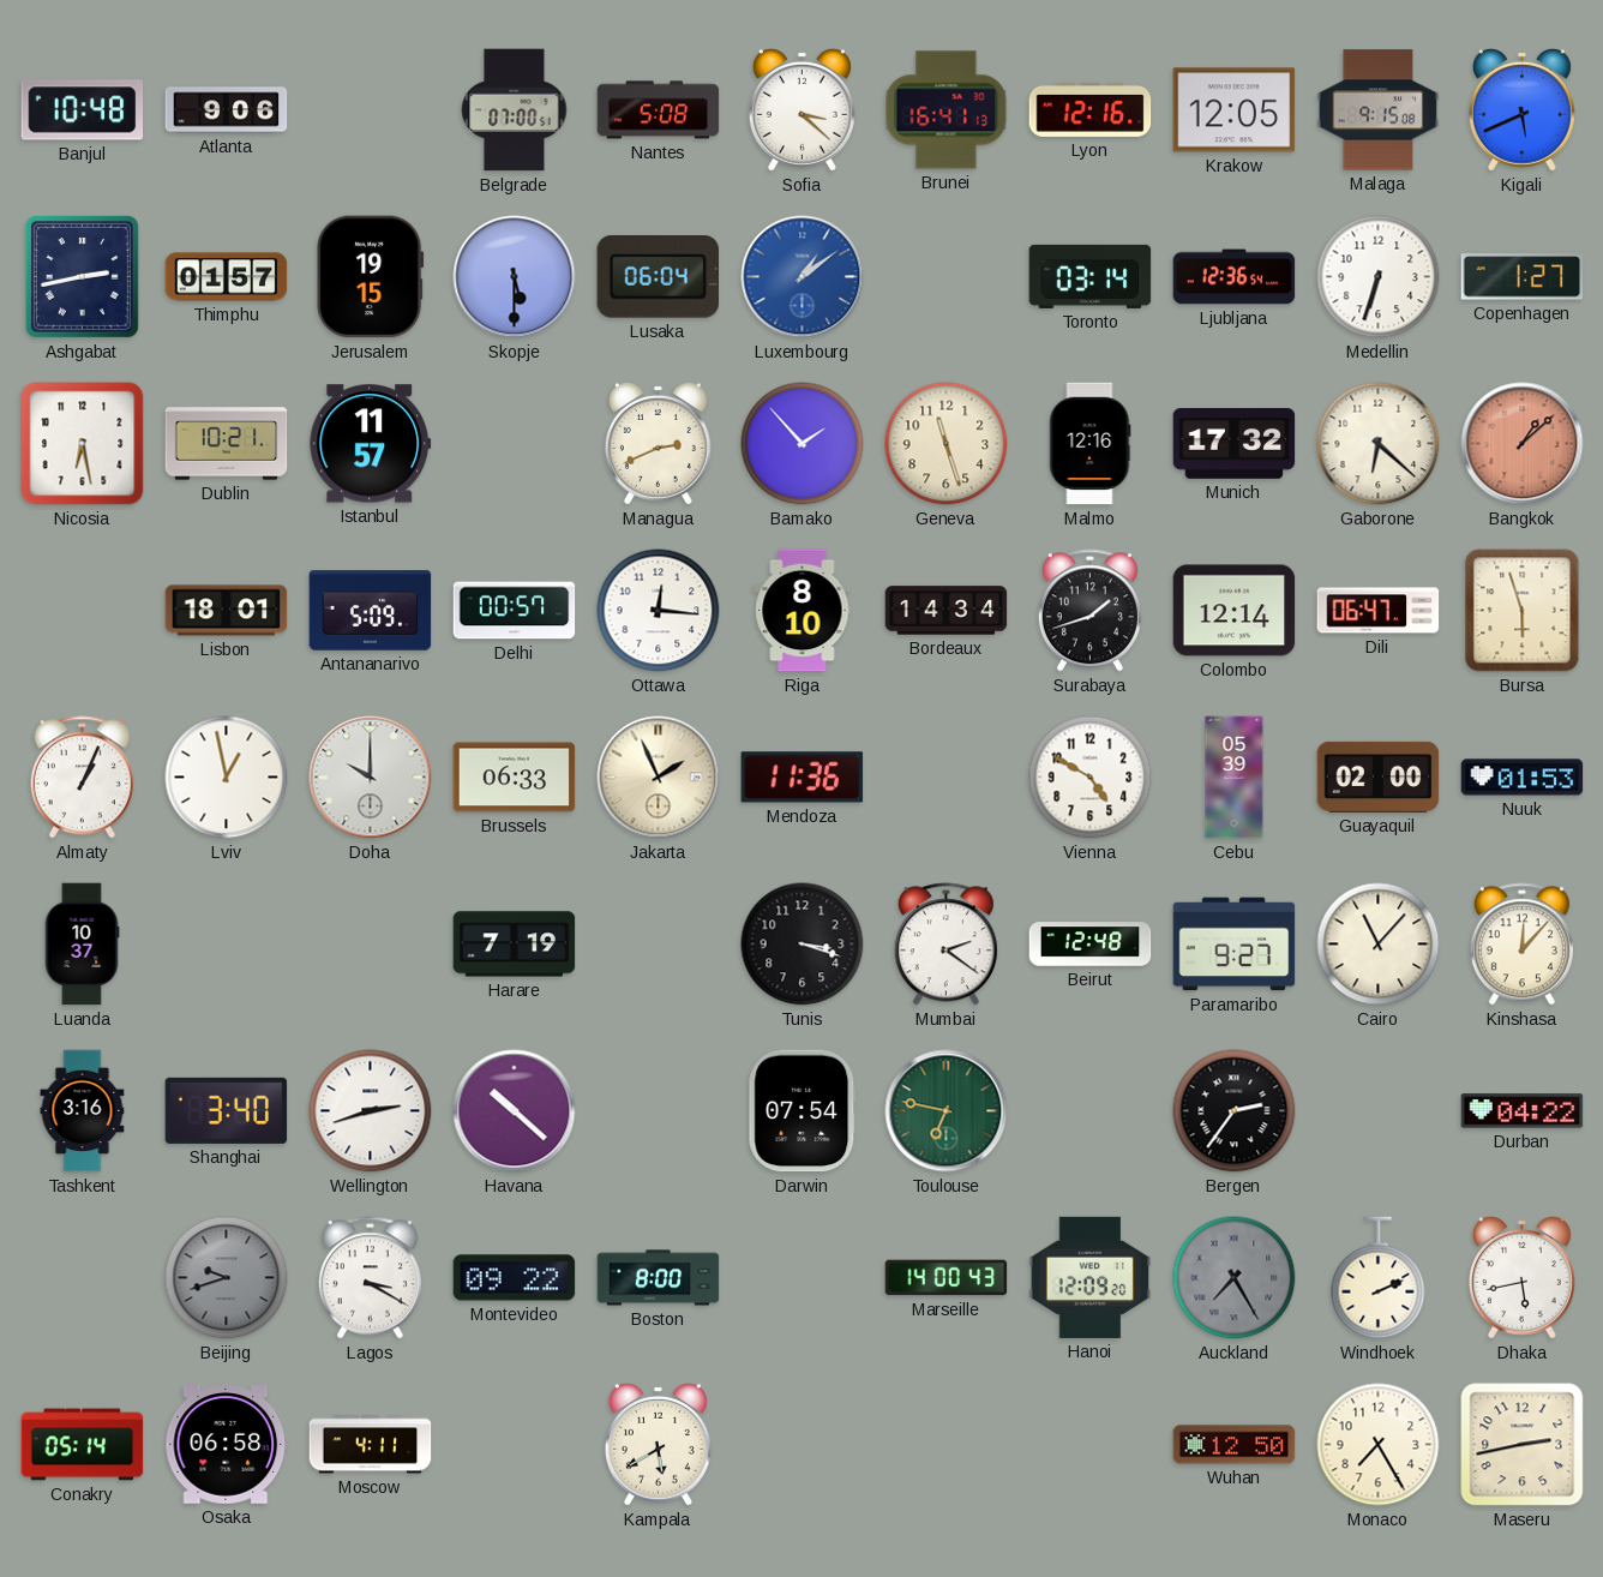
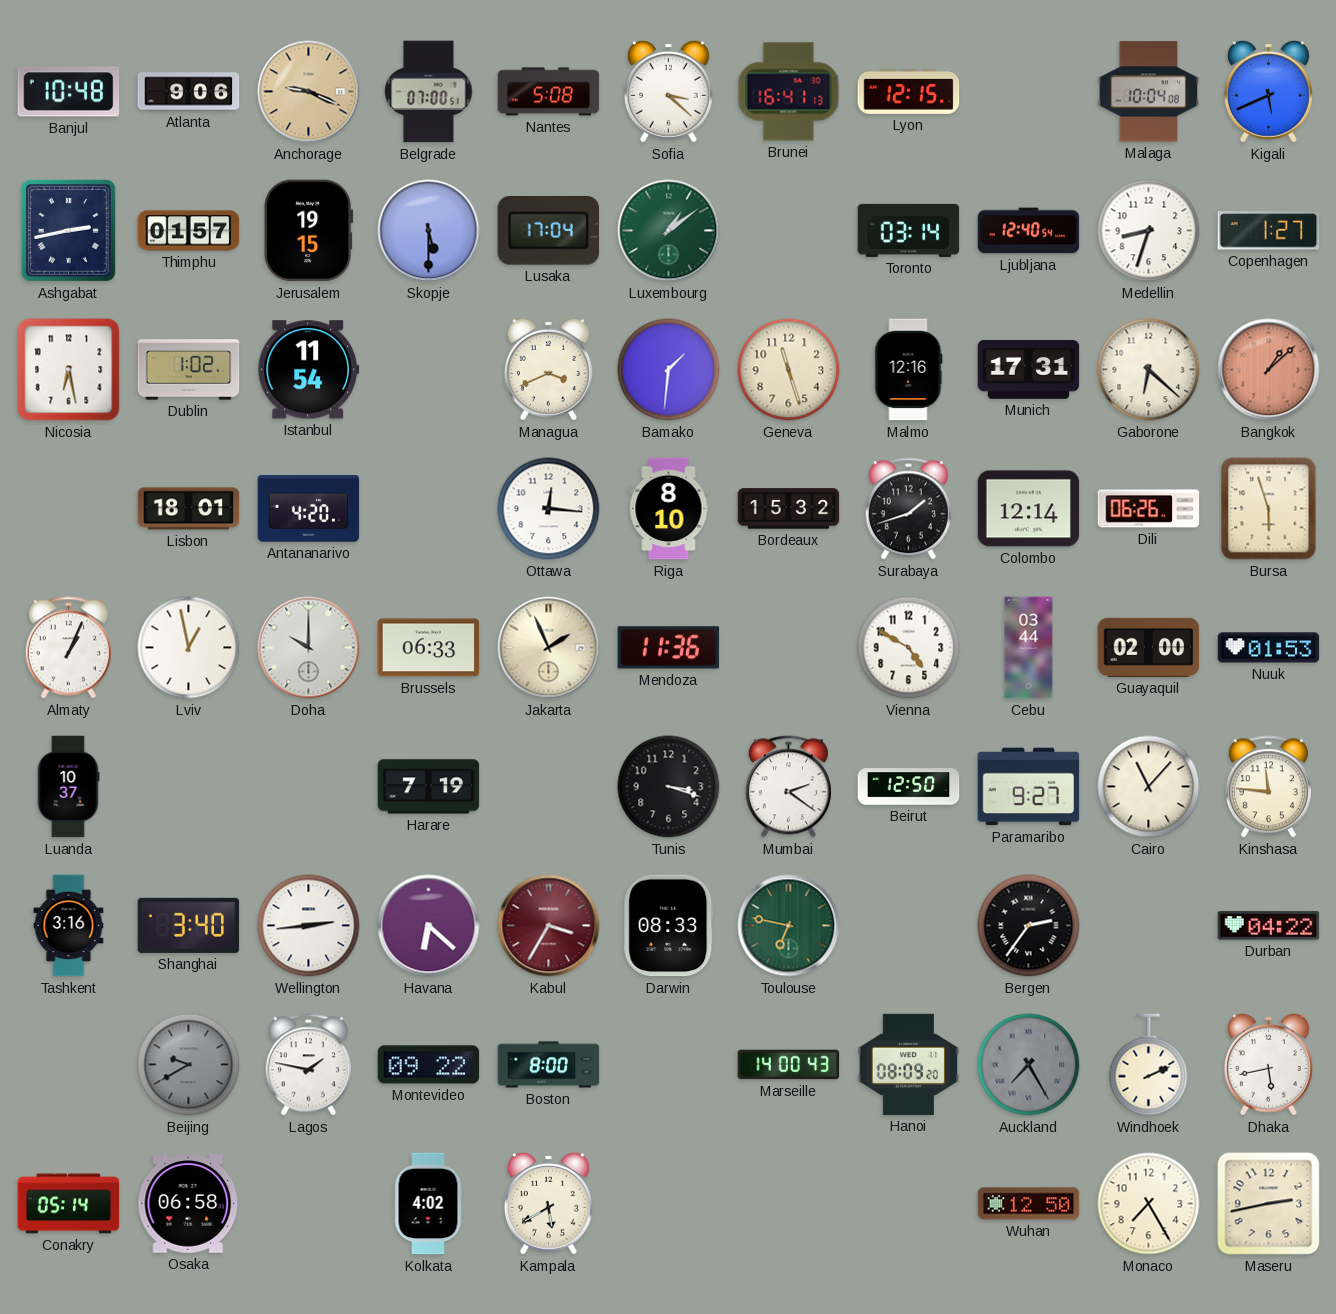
Anchorage: none -> 9:19 (309, 92)
Lyon: 12:16 -> 12:15 (909, 91)
Krakow: 12:05 -> none (1235, 110)
Malaga: 9:15 -> 10:04 (1149, 92)
Lusaka: 06:04 -> 17:04 (548, 231)
Luxembourg dial: blue -> green (669, 231)
Ljubljana: 12:36 -> 12:40 (1029, 231)
Medellin: 6:33 -> 8:33 (1149, 231)
Dublin: 10:21 -> 1:02 (189, 370)
Istanbul: 11:57 -> 11:54 (309, 370)
Managua: 2:41 -> 3:41 (548, 369)
Bamako: 1:53 -> 1:31 (669, 370)
Munich: 17:32 -> 17:31 (1029, 370)
Antananarivo: 5:09 -> 4:20 (309, 509)
Delhi: 00:57 -> none (515, 611)
Bordeaux: 14:34 -> 15:32 (789, 509)
Dili: 06:47 -> 06:26 (1149, 509)
Cebu: 05:39 -> 03:44 (1029, 648)
Beirut: 12:48 -> 12:50 (909, 787)
Kinshasa: 12:07 -> 11:46 (1268, 787)
Wellington: 2:42 -> 2:44 (309, 926)
Havana: 10:22 -> 6:22 (429, 926)
Kabul: none -> 3:35 (549, 926)
Darwin: 07:54 -> 08:33 (669, 926)
Beijing: 9:42 -> 9:40 (189, 1065)
Lagos: 3:20 -> 1:47 (308, 1065)
Hanoi: 12:09 -> 08:09 (909, 1064)
Moscow: 4:11 -> none (371, 1445)
Kolkata: none -> 4:02 (428, 1204)
